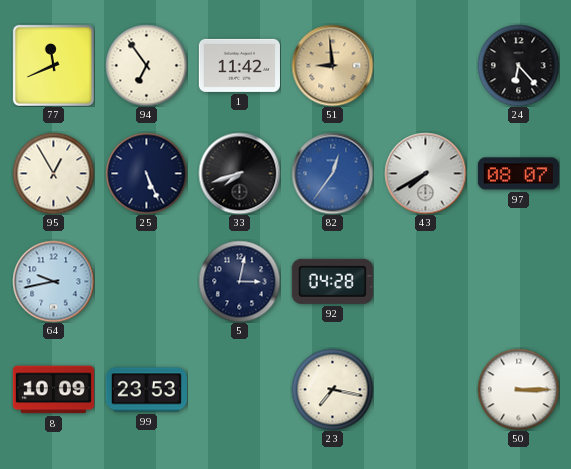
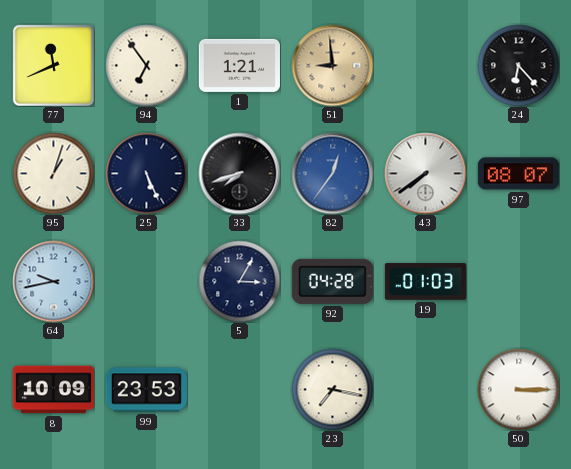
1: 11:42 -> 1:21 (239, 65)
95: 12:55 -> 1:03 (53, 173)
43: 7:40 -> 7:39 (425, 173)
5: 3:02 -> 3:05 (239, 281)
19: none -> 01:03 (425, 282)
